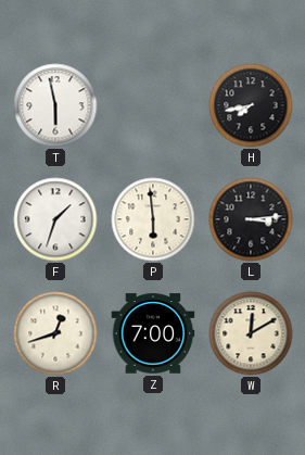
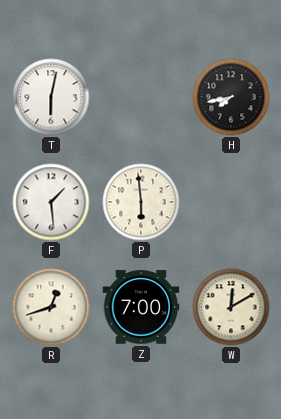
T: 5:58 -> 6:02 (51, 97)
F: 1:33 -> 1:29 (51, 202)
L: 3:14 -> none (251, 219)
